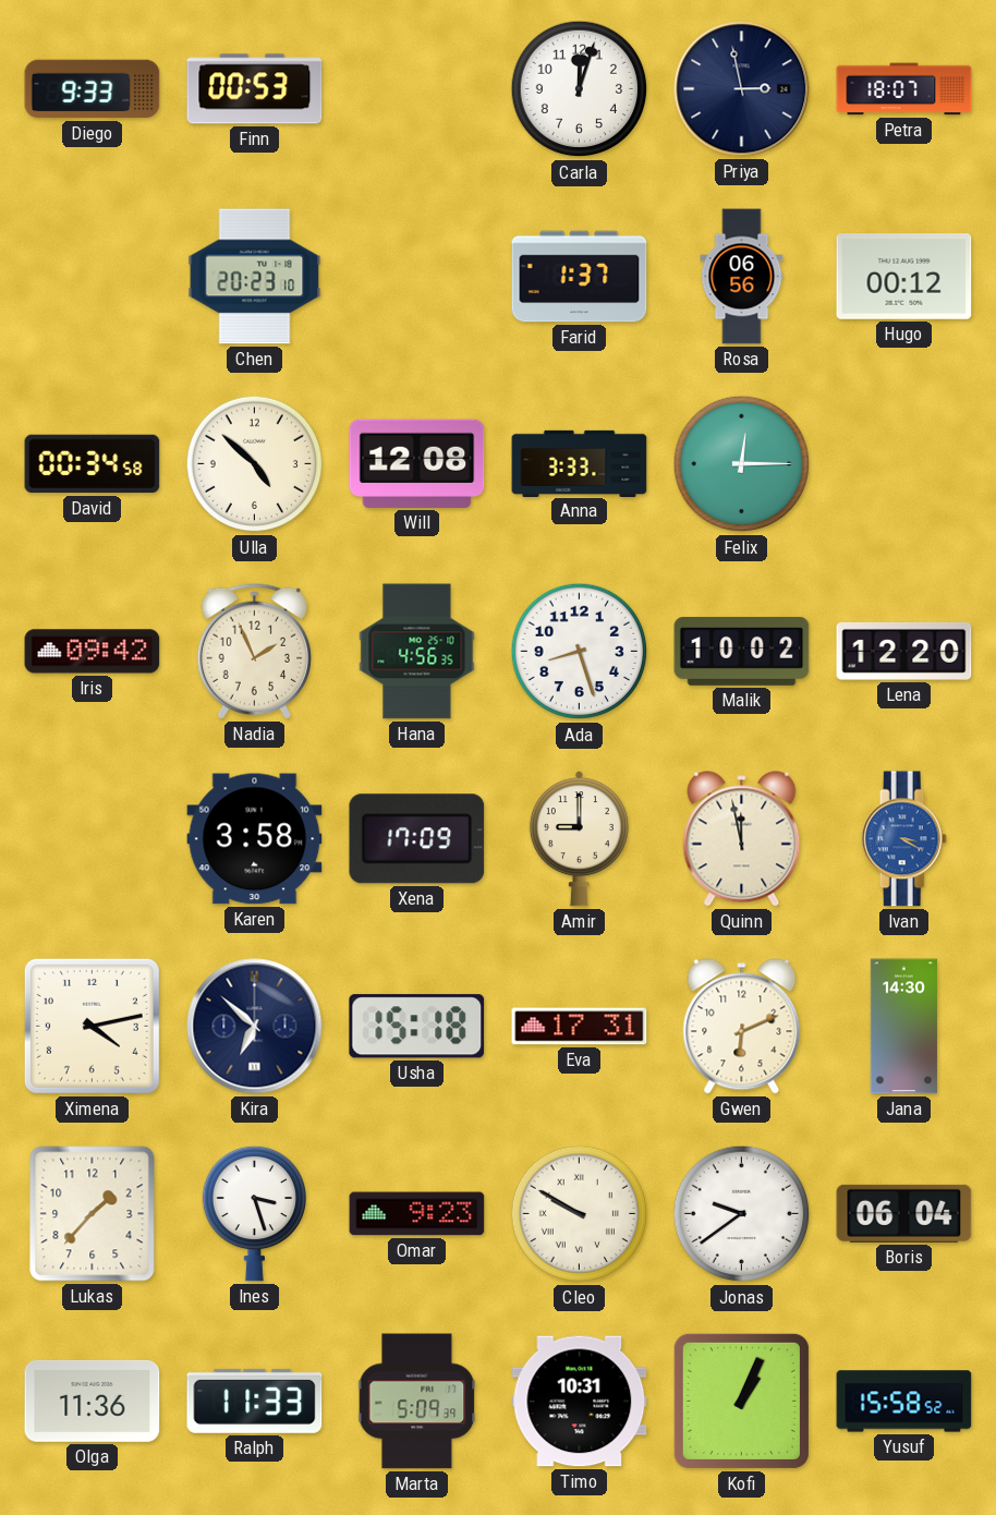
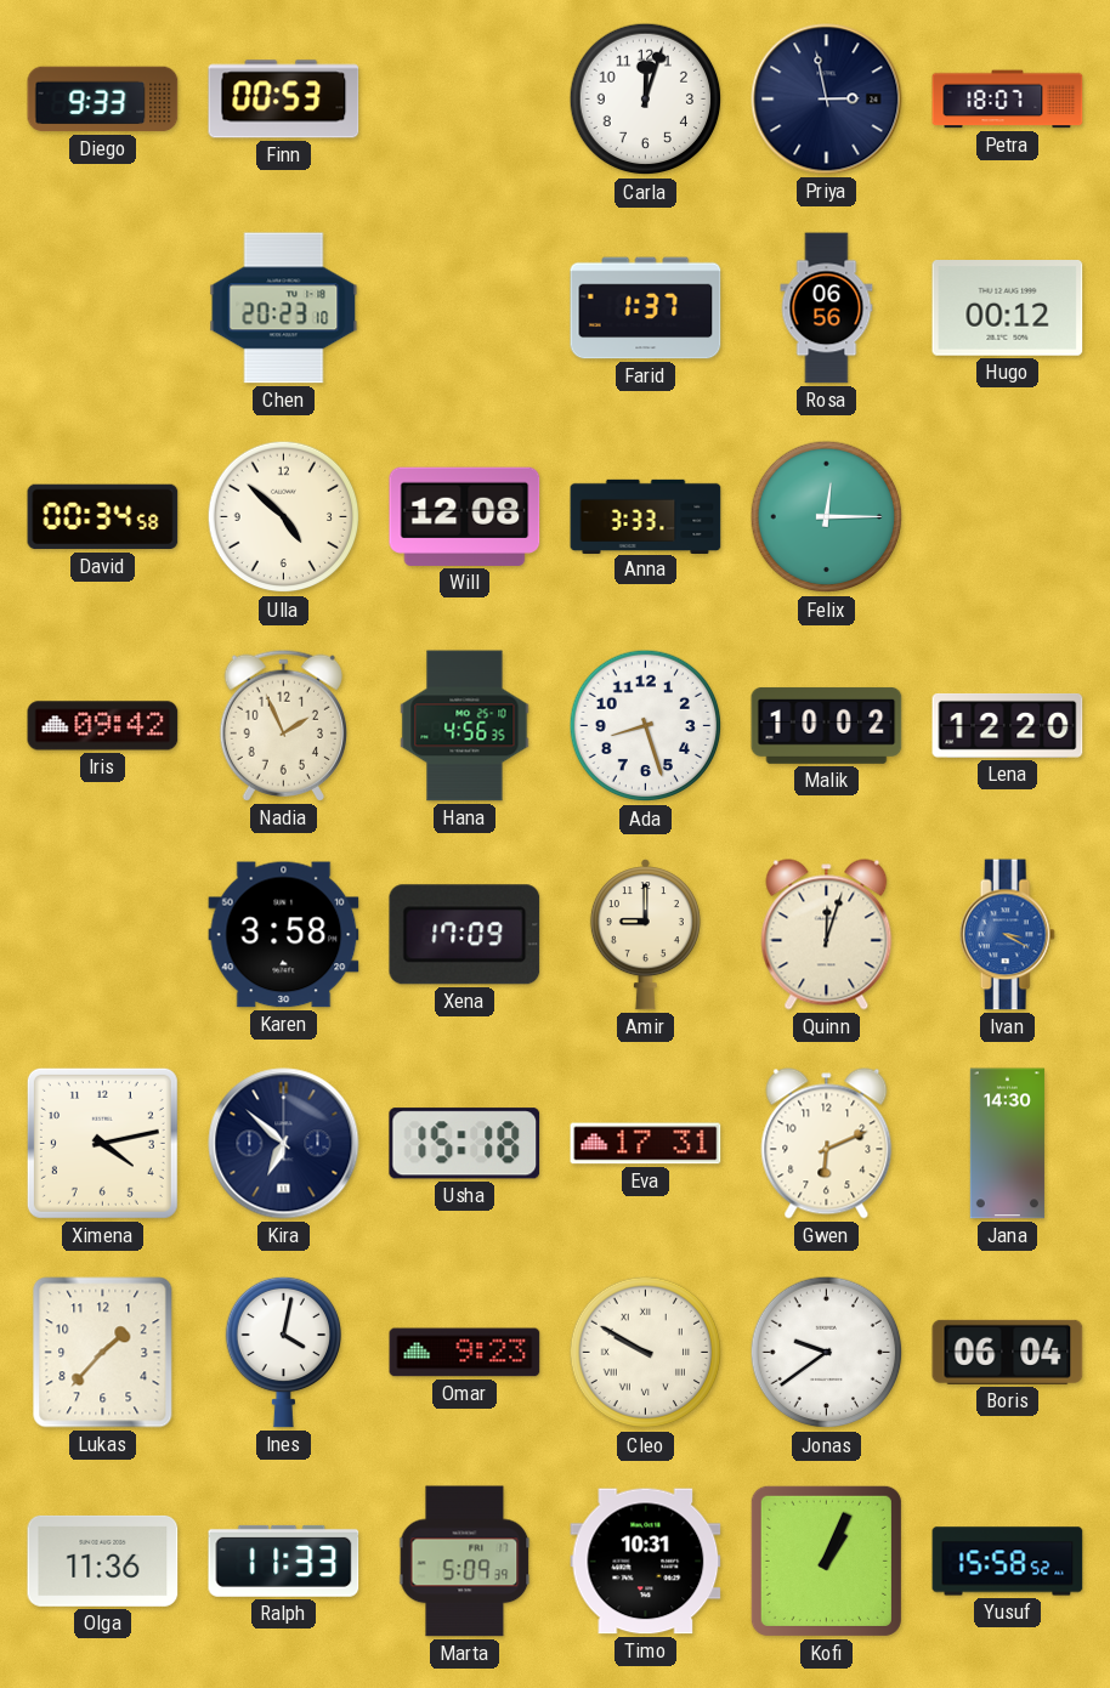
Quinn: 11:58 -> 12:03 (827, 935)
Ines: 3:27 -> 4:02 (283, 1352)
